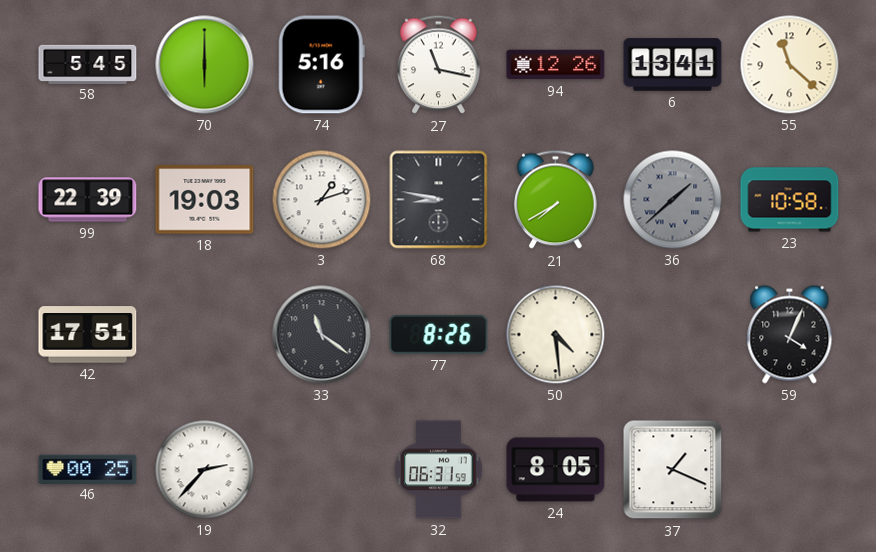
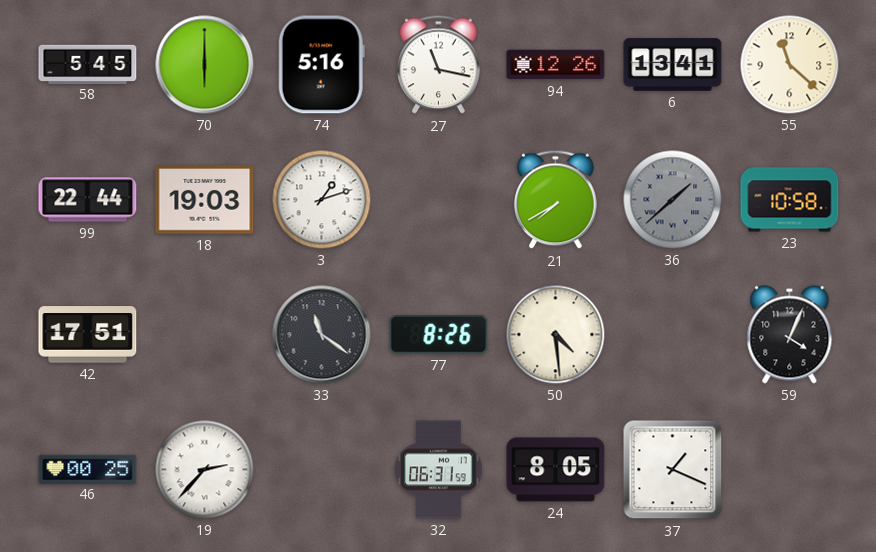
99: 22:39 -> 22:44 (88, 200)
68: 8:47 -> none (439, 200)
